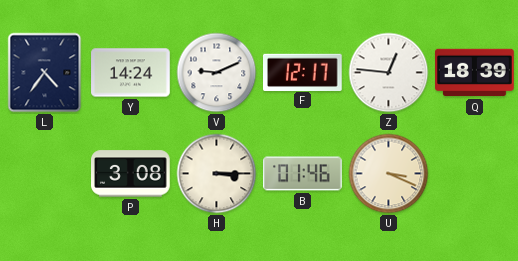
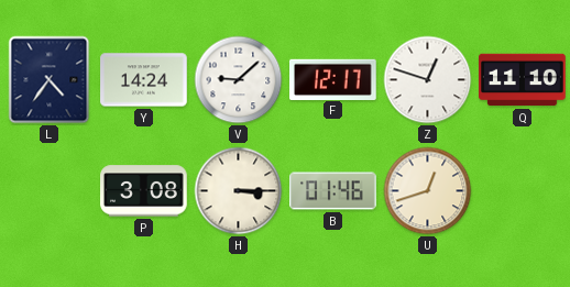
V: 9:11 -> 9:08 (239, 80)
Z: 12:46 -> 12:48 (428, 80)
Q: 18:39 -> 11:10 (523, 80)
U: 3:19 -> 12:42 (428, 191)
